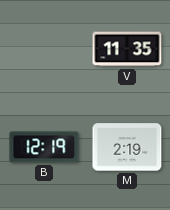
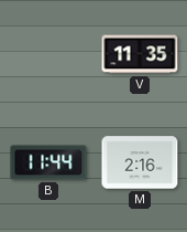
B: 12:19 -> 11:44 (48, 162)
M: 2:19 -> 2:16 (140, 162)
